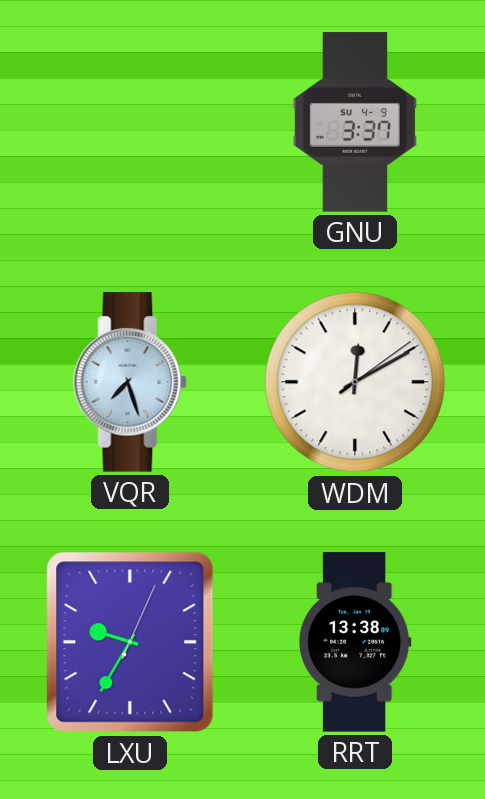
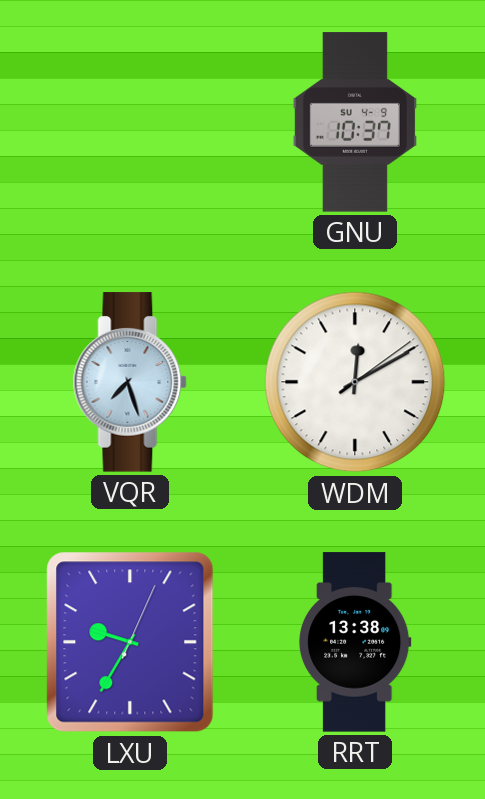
GNU: 3:37 -> 10:37 (355, 122)
